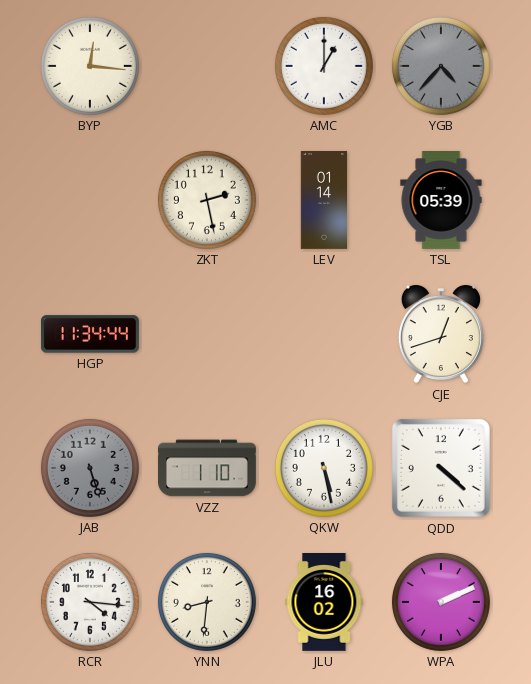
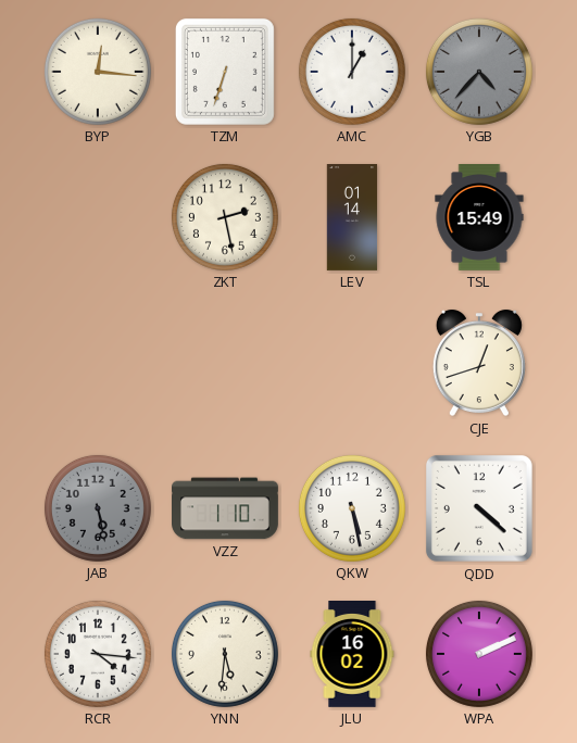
TZM: none -> 6:33 (225, 72)
TSL: 05:39 -> 15:49 (479, 218)
HGP: 11:34 -> none (90, 334)
JAB: 5:27 -> 5:28 (98, 508)
YNN: 8:31 -> 5:31 (225, 654)
